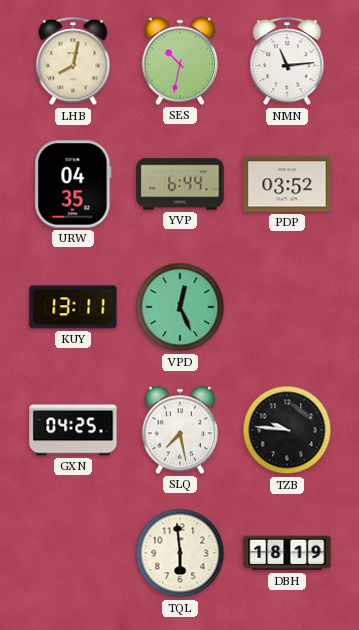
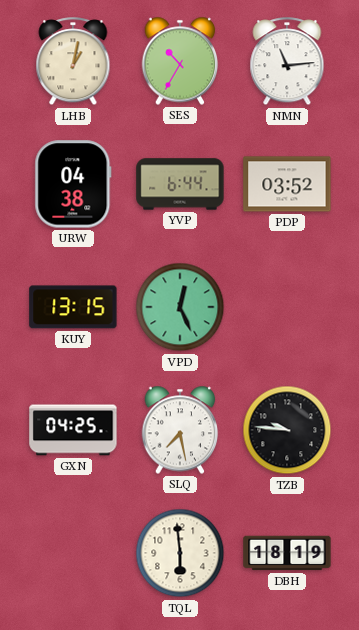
LHB: 8:02 -> 1:02 (73, 62)
SES: 10:32 -> 10:35 (180, 61)
URW: 04:35 -> 04:38 (73, 184)
KUY: 13:11 -> 13:15 (73, 307)
